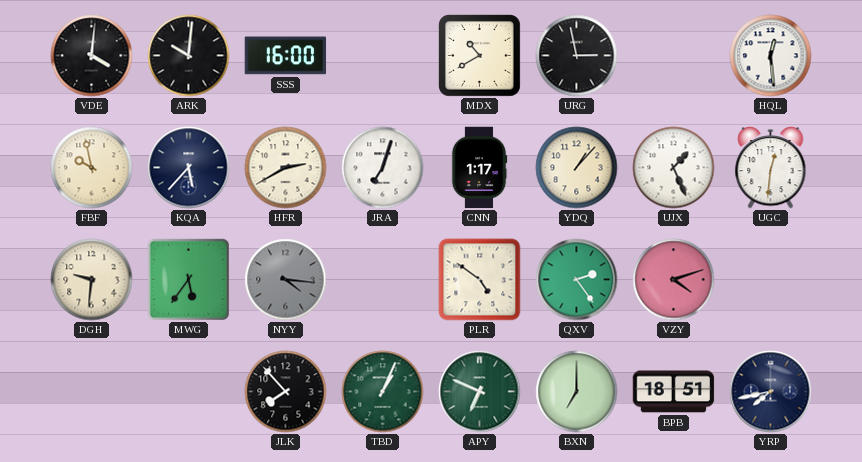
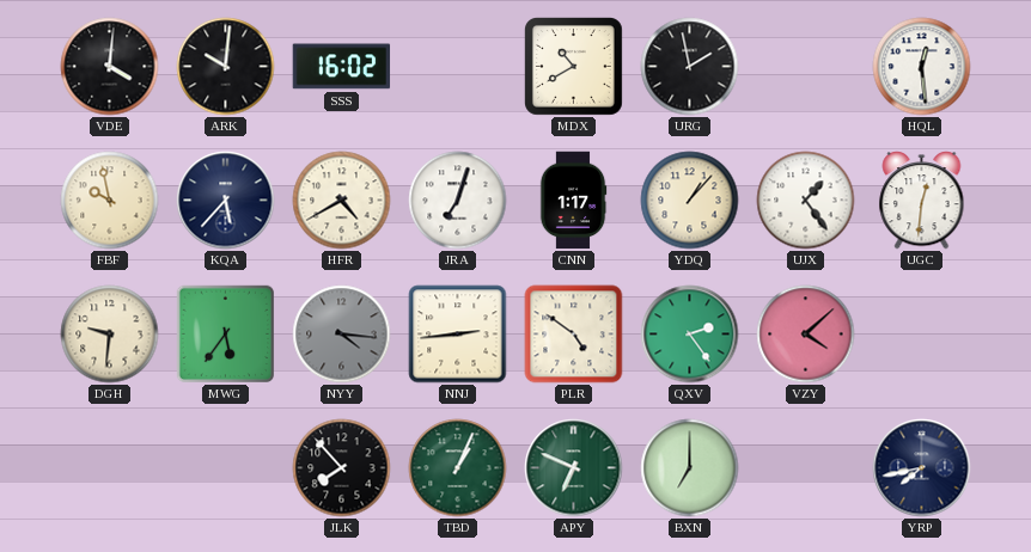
SSS: 16:00 -> 16:02 (342, 67)
URG: 2:58 -> 1:58 (690, 67)
HFR: 2:40 -> 4:40 (342, 201)
UJX: 1:26 -> 1:24 (806, 201)
NNJ: none -> 2:44 (458, 335)
VZY: 4:12 -> 4:08 (806, 335)
BPB: 18:51 -> none (674, 392)
